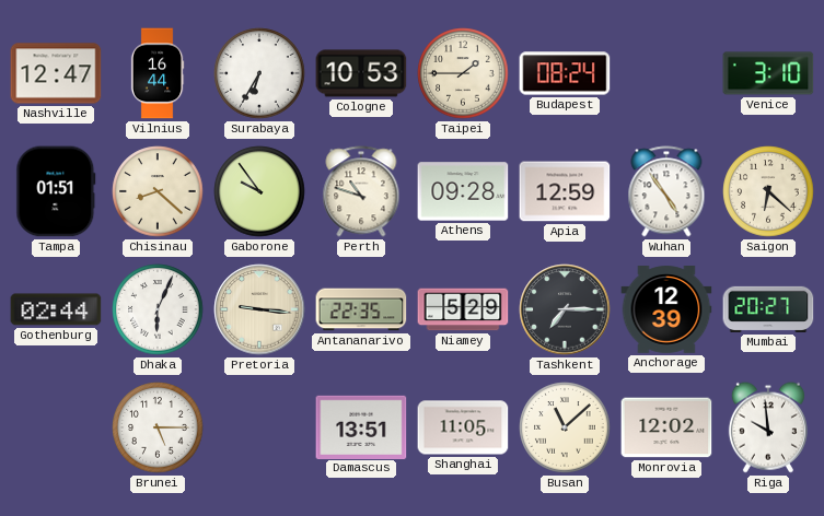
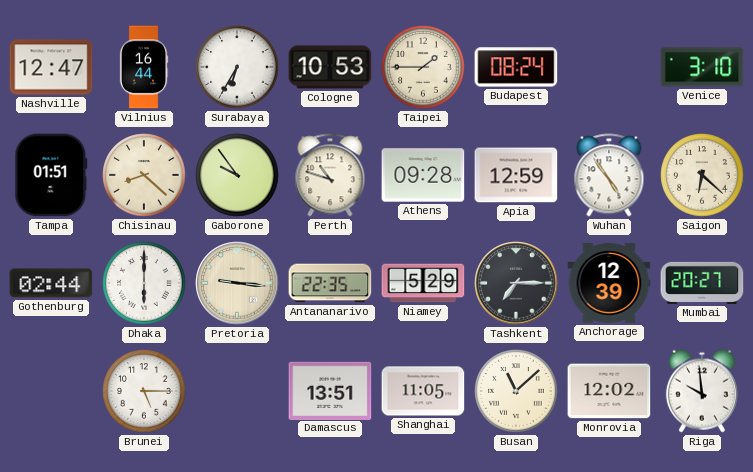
Dhaka: 6:04 -> 6:00 (144, 283)
